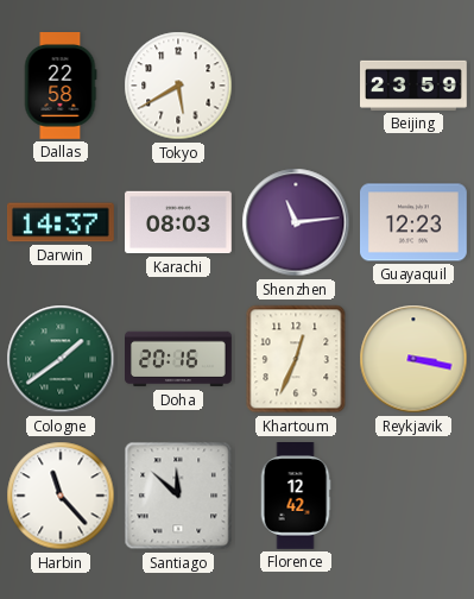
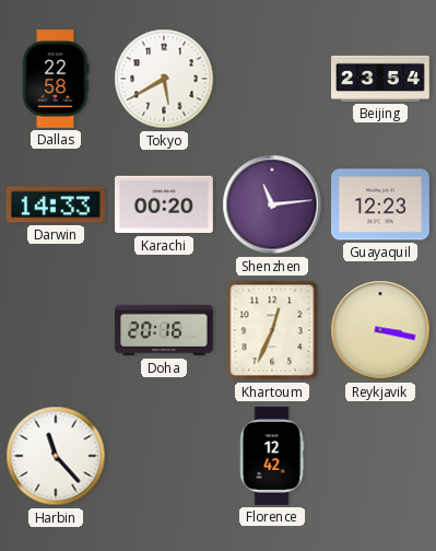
Beijing: 23:59 -> 23:54 (381, 79)
Darwin: 14:37 -> 14:33 (56, 204)
Karachi: 08:03 -> 00:20 (165, 204)
Cologne: 1:39 -> none (61, 359)
Santiago: 11:52 -> none (178, 496)
